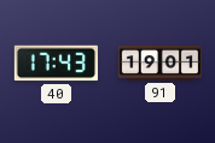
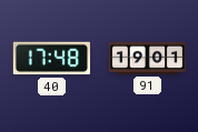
40: 17:43 -> 17:48 (51, 59)
